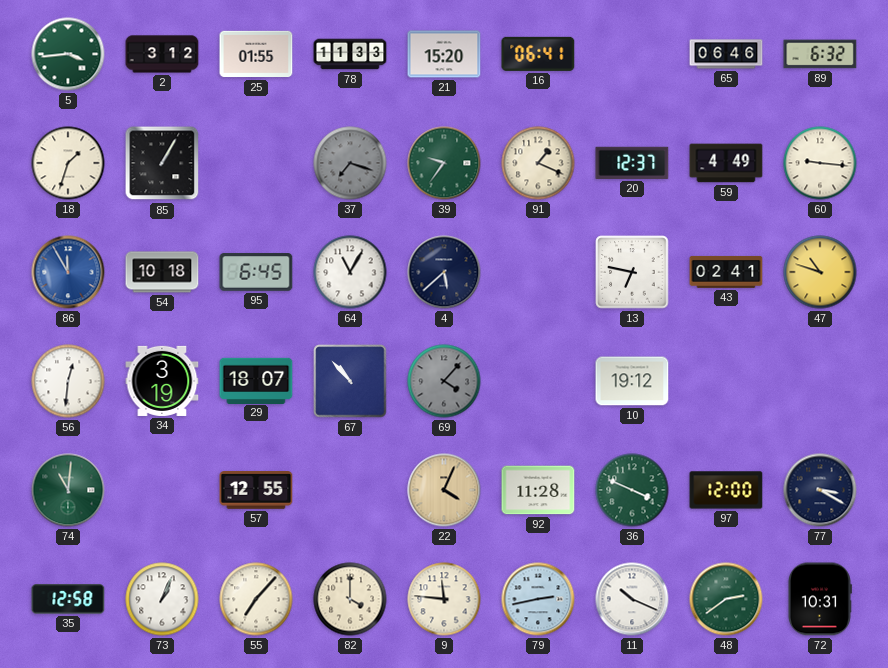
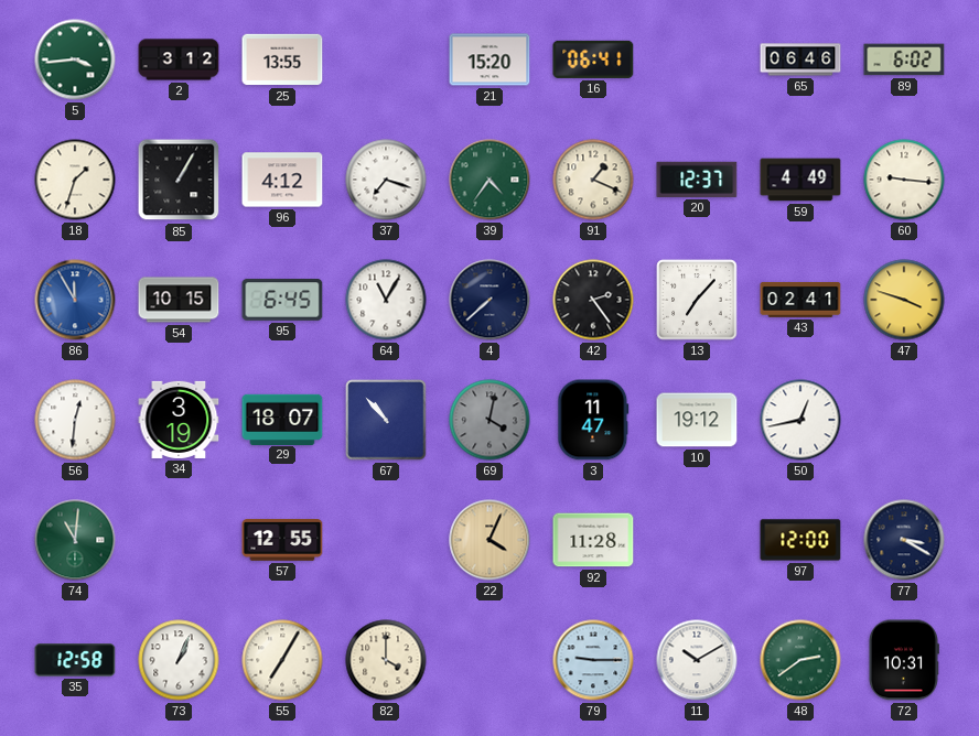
25: 01:55 -> 13:55 (282, 59)
78: 11:33 -> none (350, 54)
89: 6:32 -> 6:02 (904, 59)
96: none -> 4:12 (282, 180)
37 dial: grey -> white (386, 180)
39: 9:36 -> 4:36 (489, 180)
54: 10:18 -> 10:15 (179, 300)
4: 5:38 -> 7:38 (489, 300)
42: none -> 2:24 (593, 300)
13: 6:47 -> 7:07 (697, 300)
47: 10:48 -> 3:48 (904, 300)
69: 4:07 -> 4:02 (489, 420)
3: none -> 11:47 (593, 420)
50: none -> 12:43 (800, 420)
36: 3:49 -> none (632, 490)
55: 7:07 -> 7:05 (282, 660)
9: 11:46 -> none (444, 599)
79: 2:43 -> 9:15 (593, 660)
11: 10:19 -> 10:10 (697, 660)
